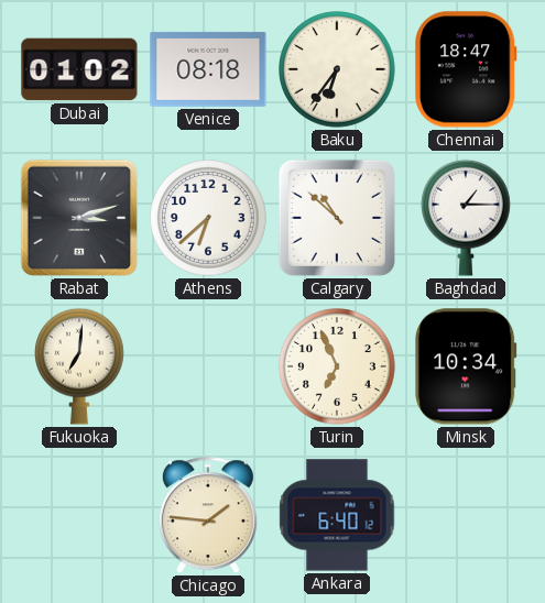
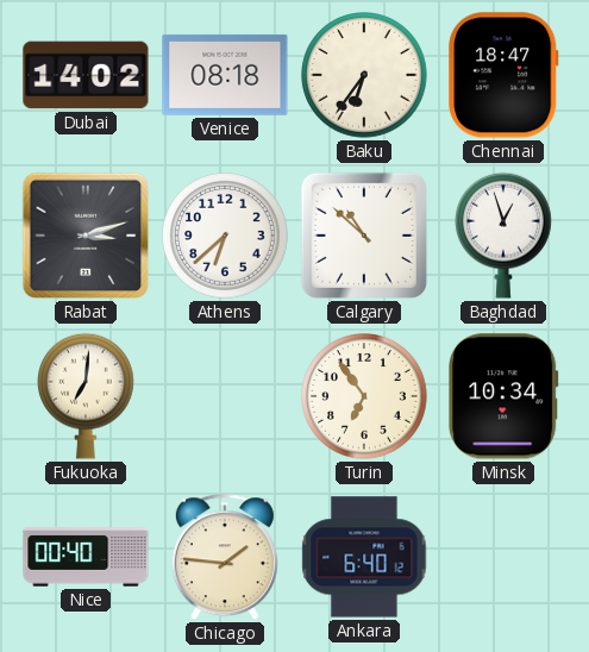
Dubai: 01:02 -> 14:02 (86, 75)
Baghdad: 1:15 -> 12:57 (505, 236)
Turin: 6:56 -> 6:54 (364, 396)
Nice: none -> 00:40 (86, 557)
